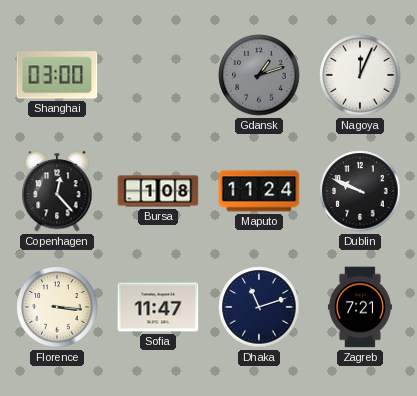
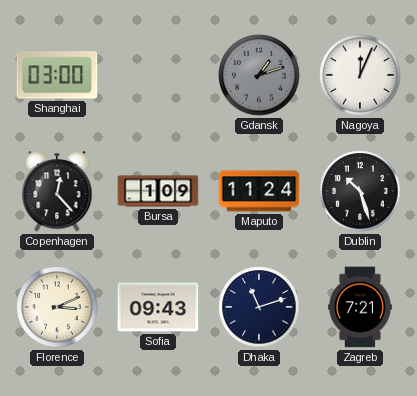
Bursa: 1:08 -> 1:09 (158, 191)
Dublin: 9:49 -> 10:27 (360, 191)
Florence: 3:16 -> 3:11 (57, 307)
Sofia: 11:47 -> 09:43 (158, 307)
